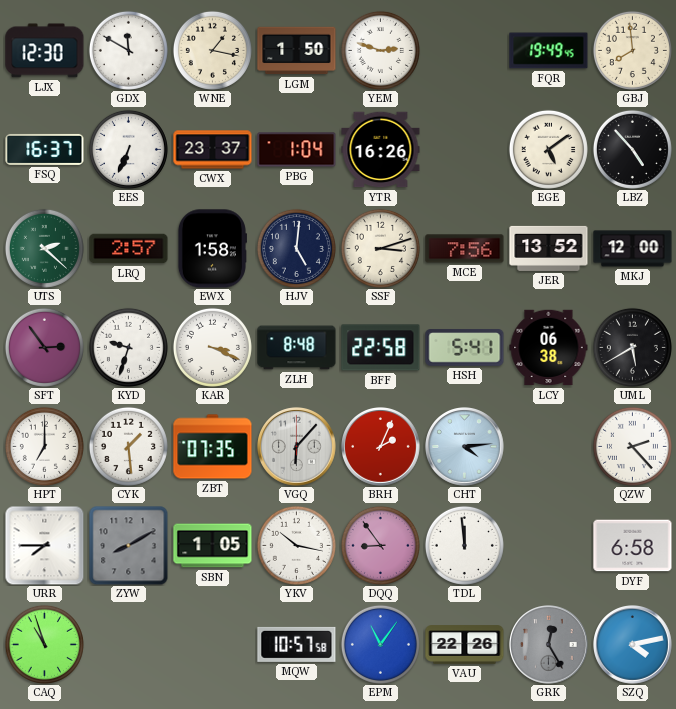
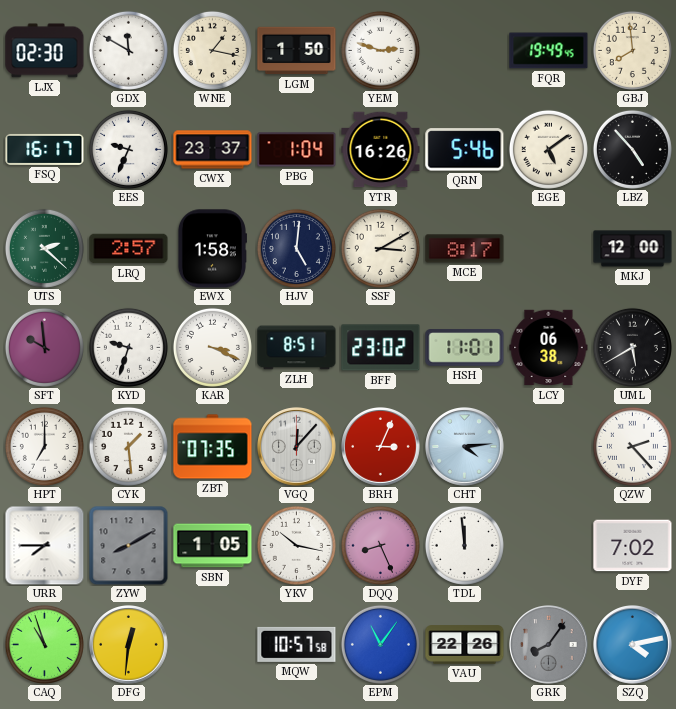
LJX: 12:30 -> 02:30 (45, 51)
FSQ: 16:37 -> 16:17 (45, 149)
EES: 6:34 -> 9:34 (128, 149)
QRN: none -> 5:46 (465, 150)
SSF: 3:12 -> 3:10 (380, 248)
MCE: 7:56 -> 8:17 (465, 249)
JER: 13:52 -> none (549, 248)
SFT: 2:54 -> 9:59 (44, 347)
ZLH: 8:48 -> 8:51 (297, 348)
BFF: 22:58 -> 23:02 (381, 348)
HSH: 5:41 -> 11:01 (465, 348)
VGQ: 6:07 -> 12:07 (297, 447)
BRH: 2:04 -> 3:04 (381, 447)
DQQ: 8:54 -> 8:26 (380, 545)
DYF: 6:58 -> 7:02 (633, 546)
DFG: none -> 12:31 (129, 645)
GRK: 12:25 -> 8:06 (549, 645)
